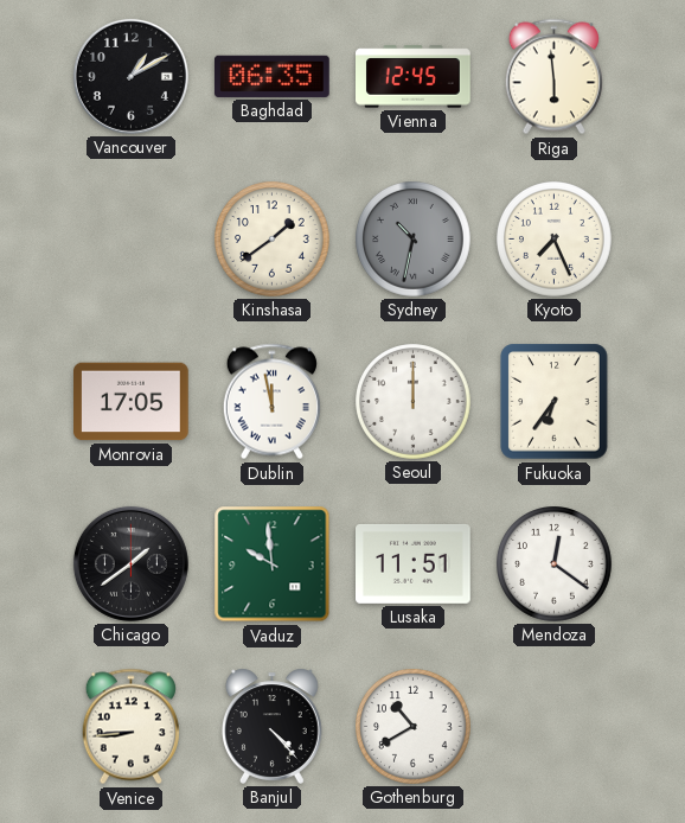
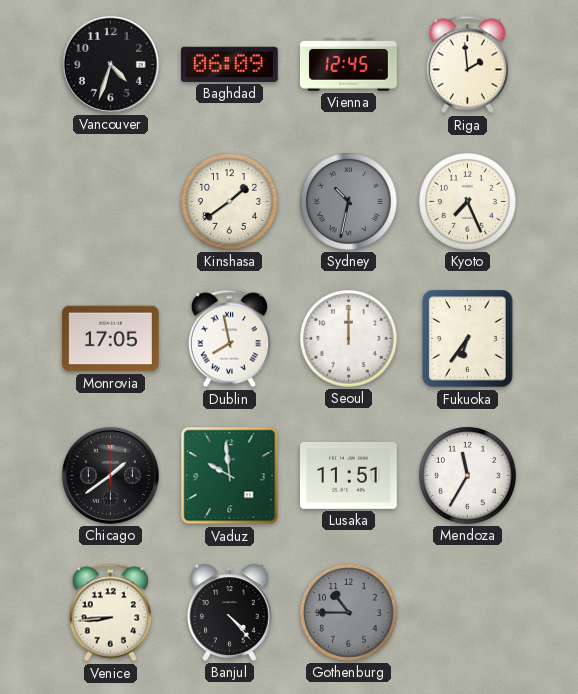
Vancouver: 1:10 -> 4:33 (110, 64)
Baghdad: 06:35 -> 06:09 (229, 64)
Riga: 5:59 -> 1:59 (467, 65)
Dublin: 11:58 -> 7:58 (229, 339)
Mendoza: 12:21 -> 11:35 (468, 476)
Gothenburg: 10:40 -> 10:45 (349, 613)
Gothenburg dial: white -> grey (349, 613)
